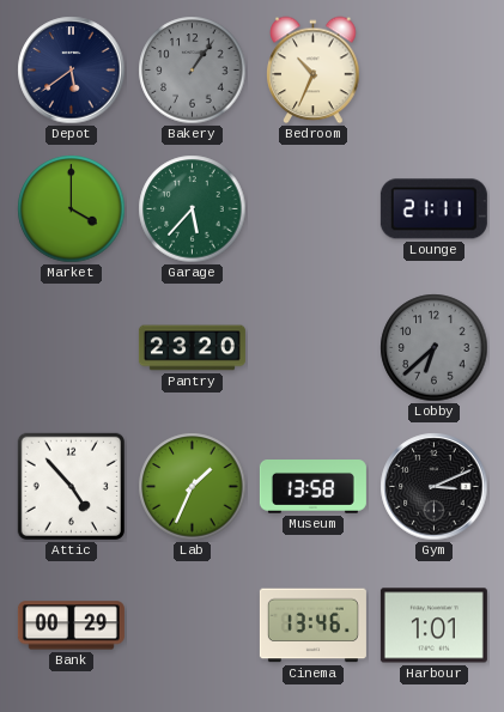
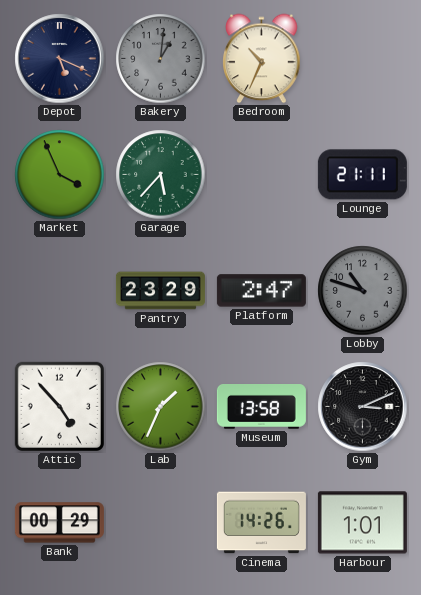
Depot: 5:39 -> 5:19 (60, 59)
Bakery: 1:06 -> 1:01 (161, 59)
Market: 4:00 -> 3:56 (60, 175)
Pantry: 23:20 -> 23:29 (160, 291)
Platform: none -> 2:47 (261, 291)
Lobby: 6:38 -> 10:48 (363, 291)
Cinema: 13:46 -> 14:26 (261, 523)
